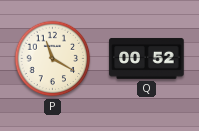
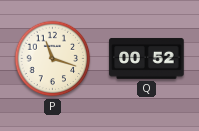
P: 11:20 -> 11:18 (53, 59)
